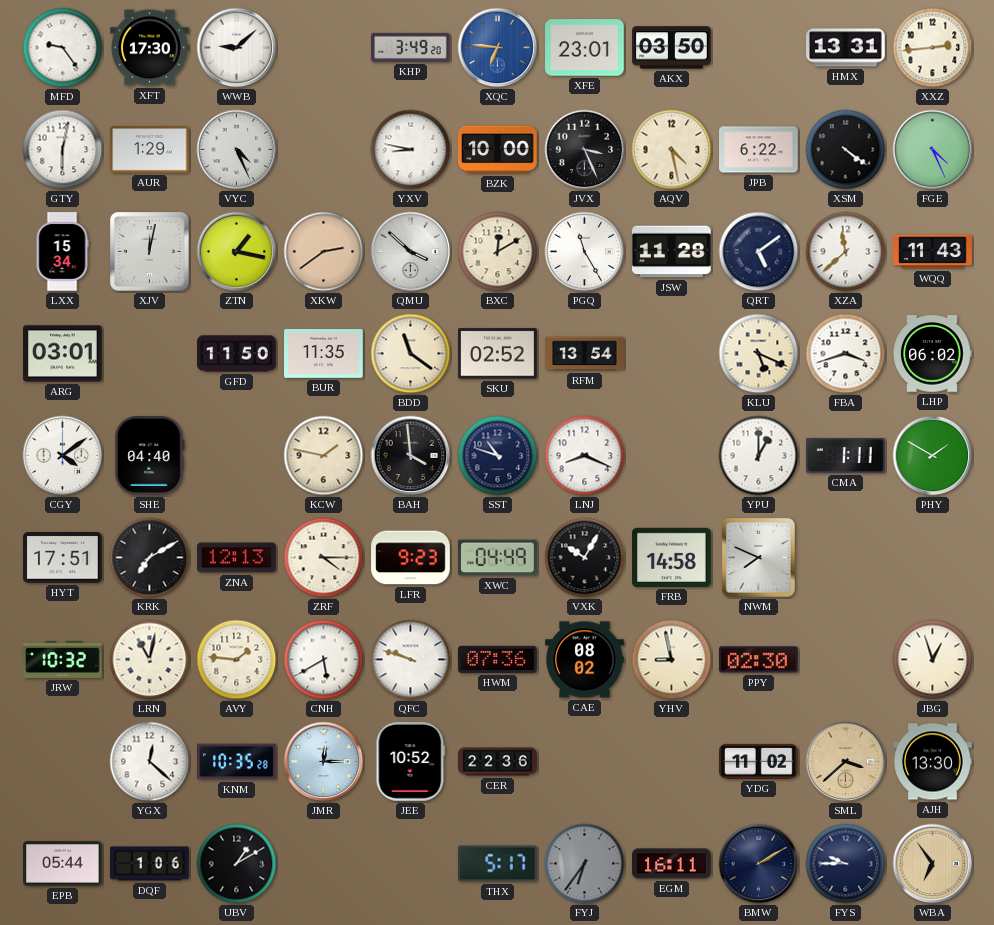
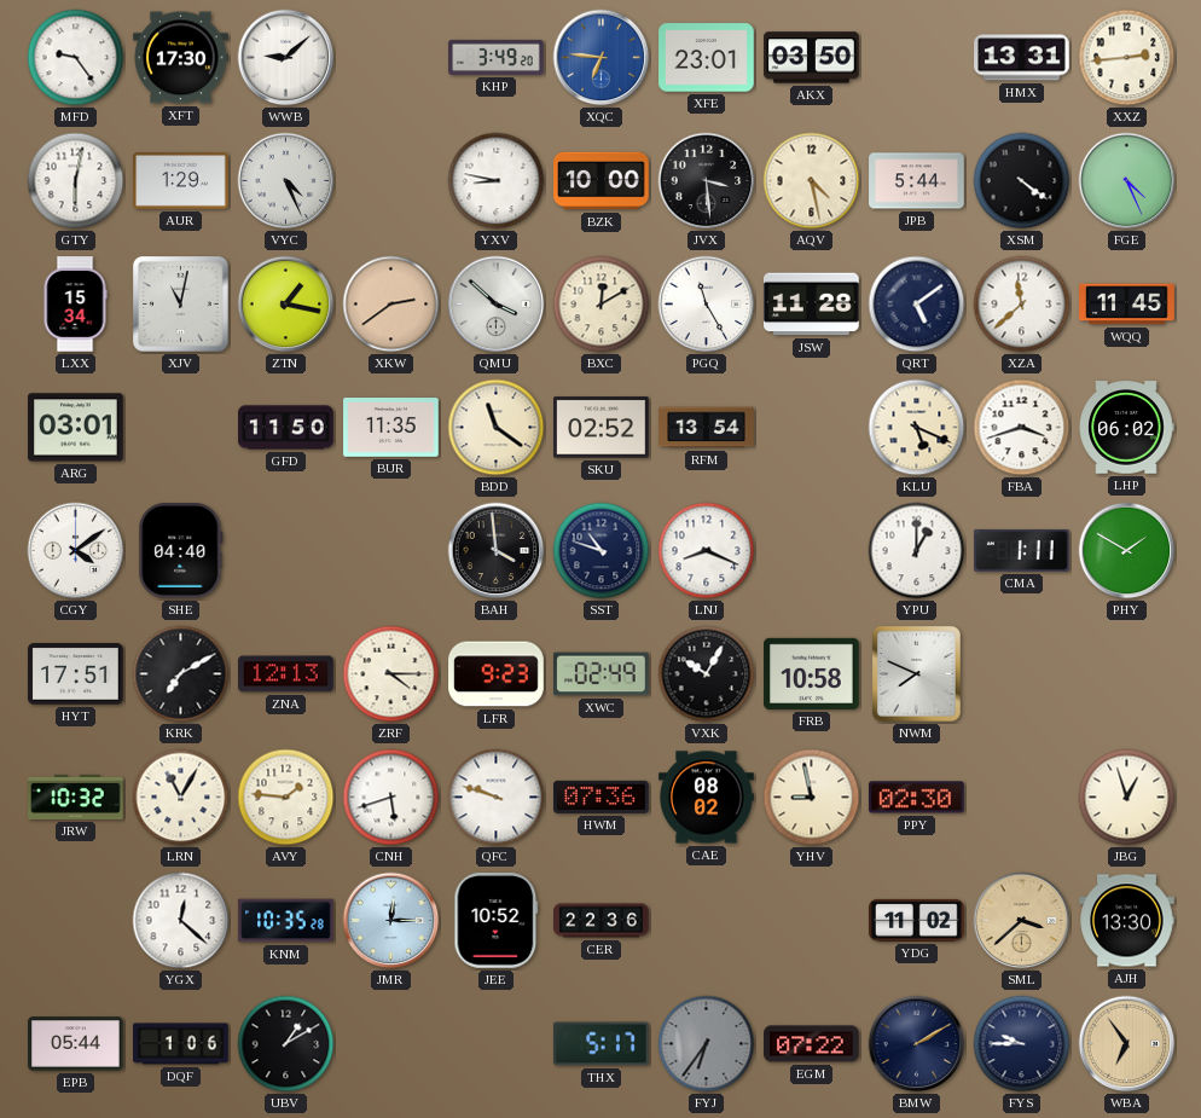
JVX: 3:26 -> 3:29 (707, 181)
JPB: 6:22 -> 5:44 (917, 181)
XJV: 12:02 -> 11:02 (181, 305)
WQQ: 11:43 -> 11:45 (1127, 305)
KCW: 1:47 -> none (324, 456)
XWC: 04:49 -> 02:49 (602, 674)
FRB: 14:58 -> 10:58 (812, 673)
LRN: 11:02 -> 11:05 (181, 798)
CNH: 5:40 -> 5:42 (391, 798)
EGM: 16:11 -> 07:22 (812, 1044)
